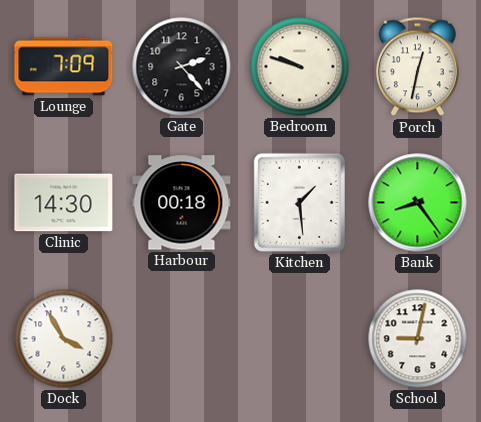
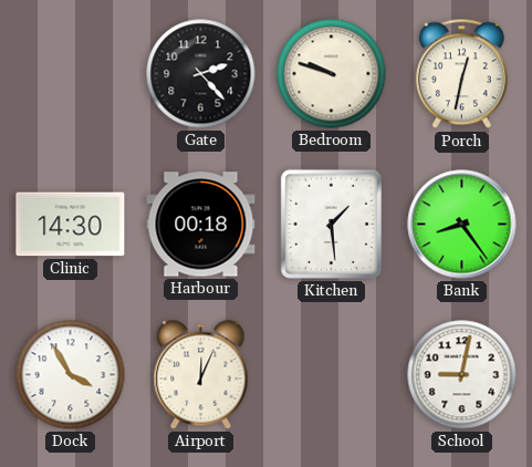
Lounge: 7:09 -> none (64, 67)
Airport: none -> 12:04 (201, 375)
